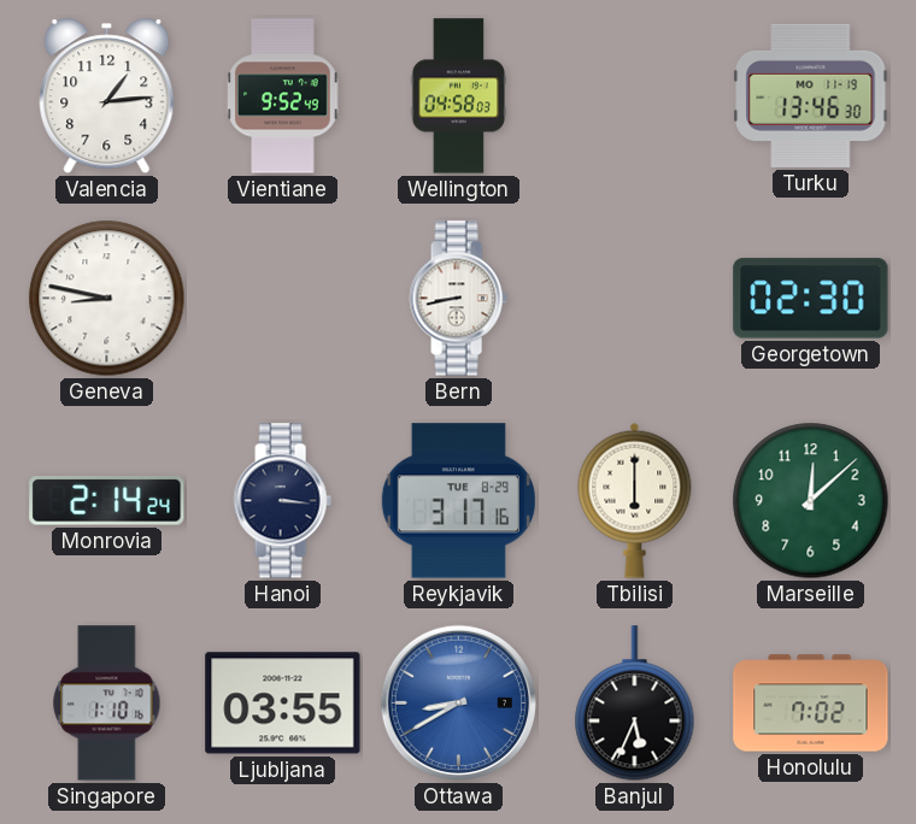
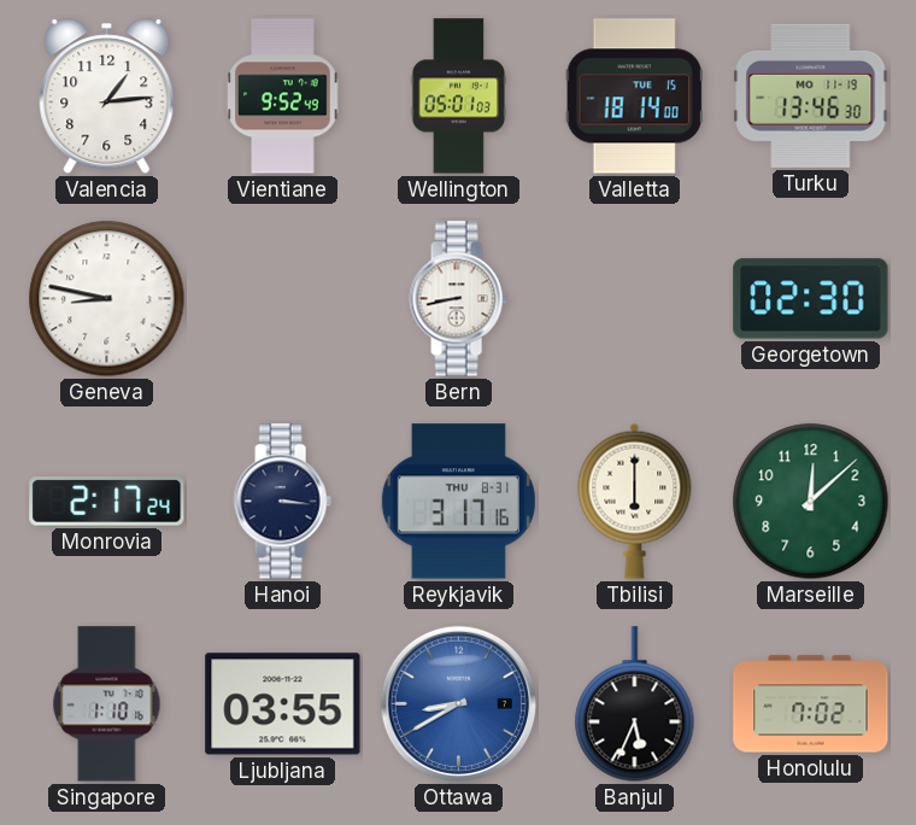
Wellington: 04:58 -> 05:01 (459, 96)
Valletta: none -> 18:14 (634, 96)
Monrovia: 2:14 -> 2:17 (107, 502)
Reykjavik date: TUE 8-29 -> THU 8-31 (458, 502)
